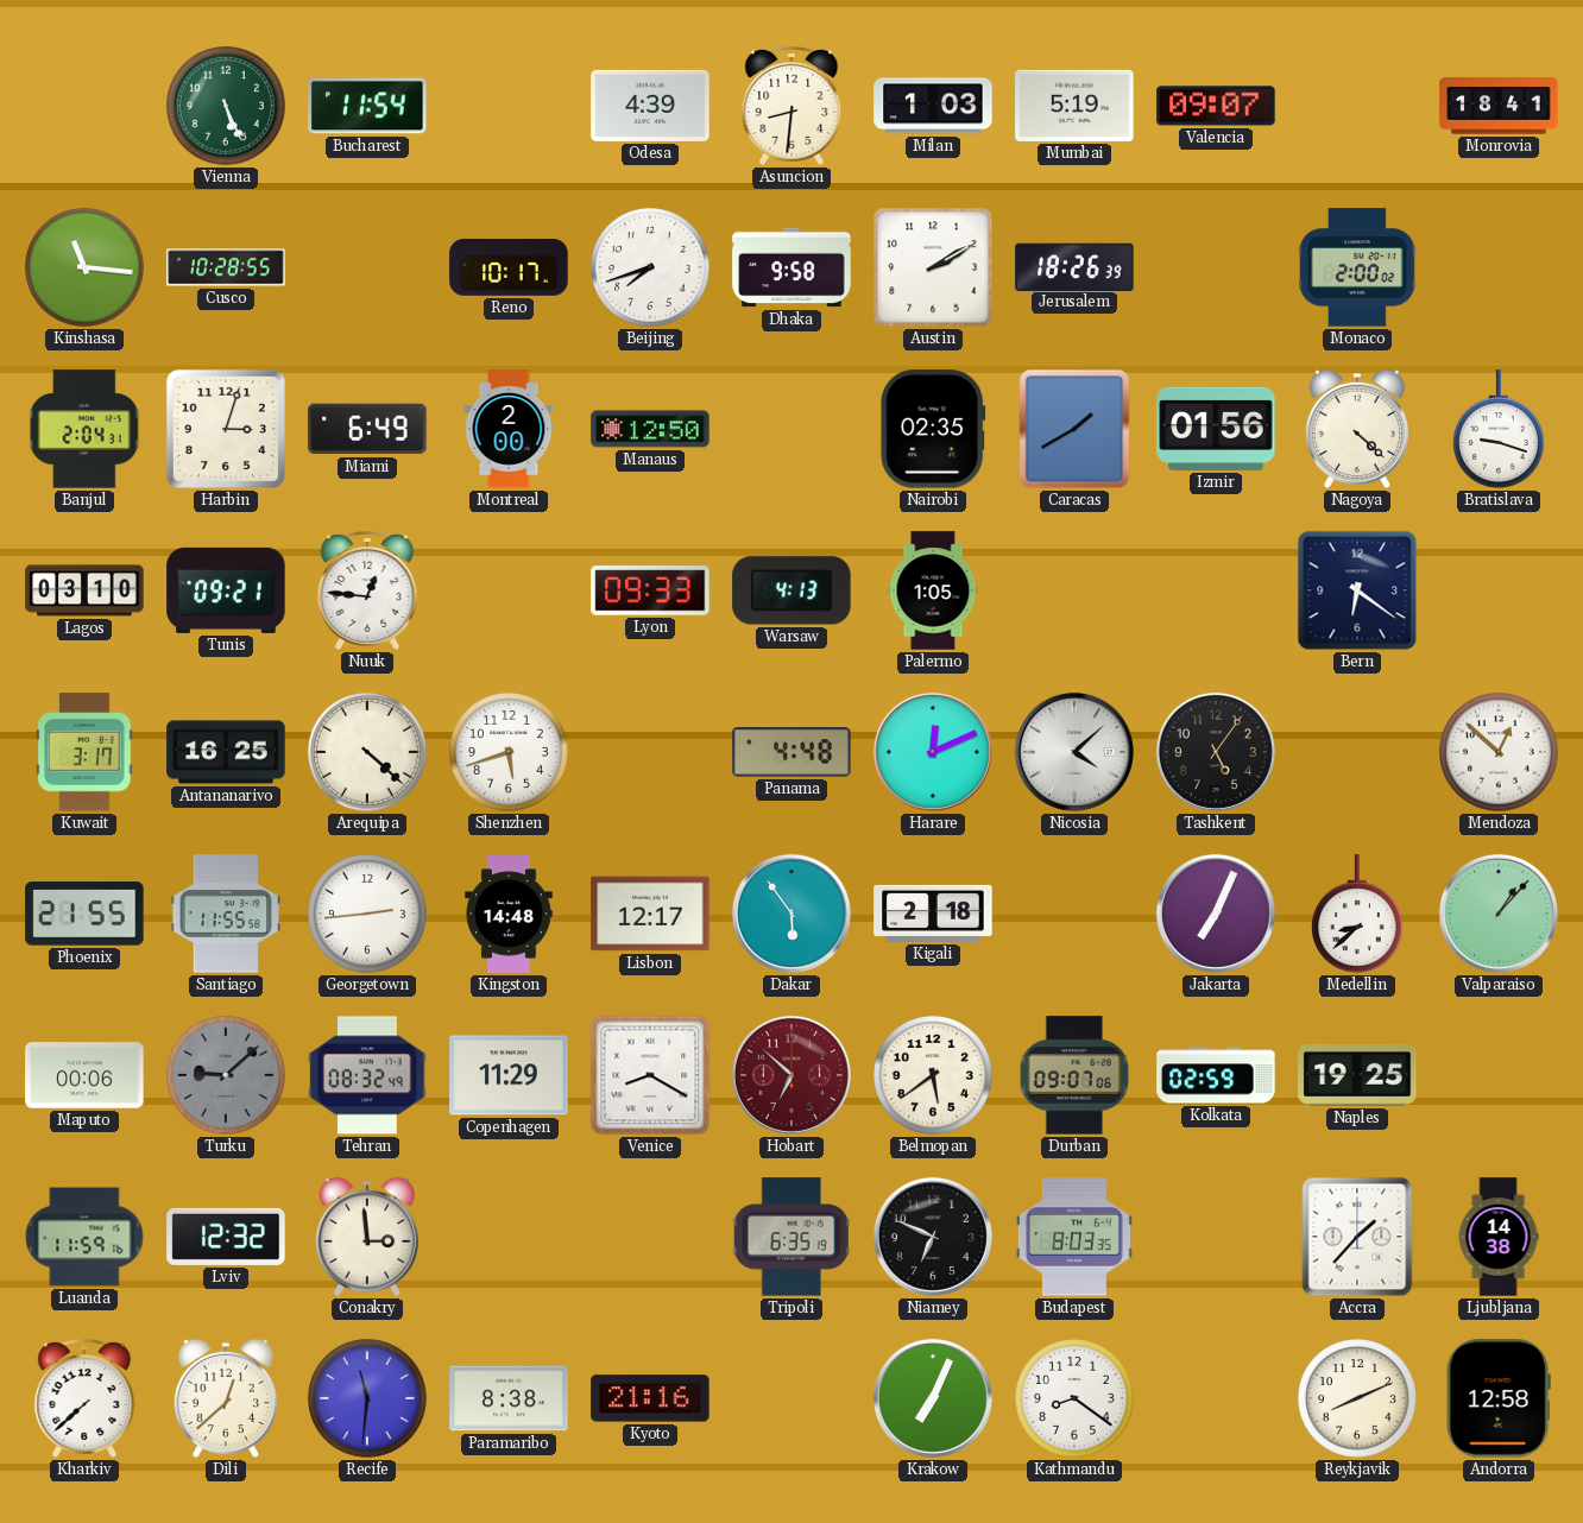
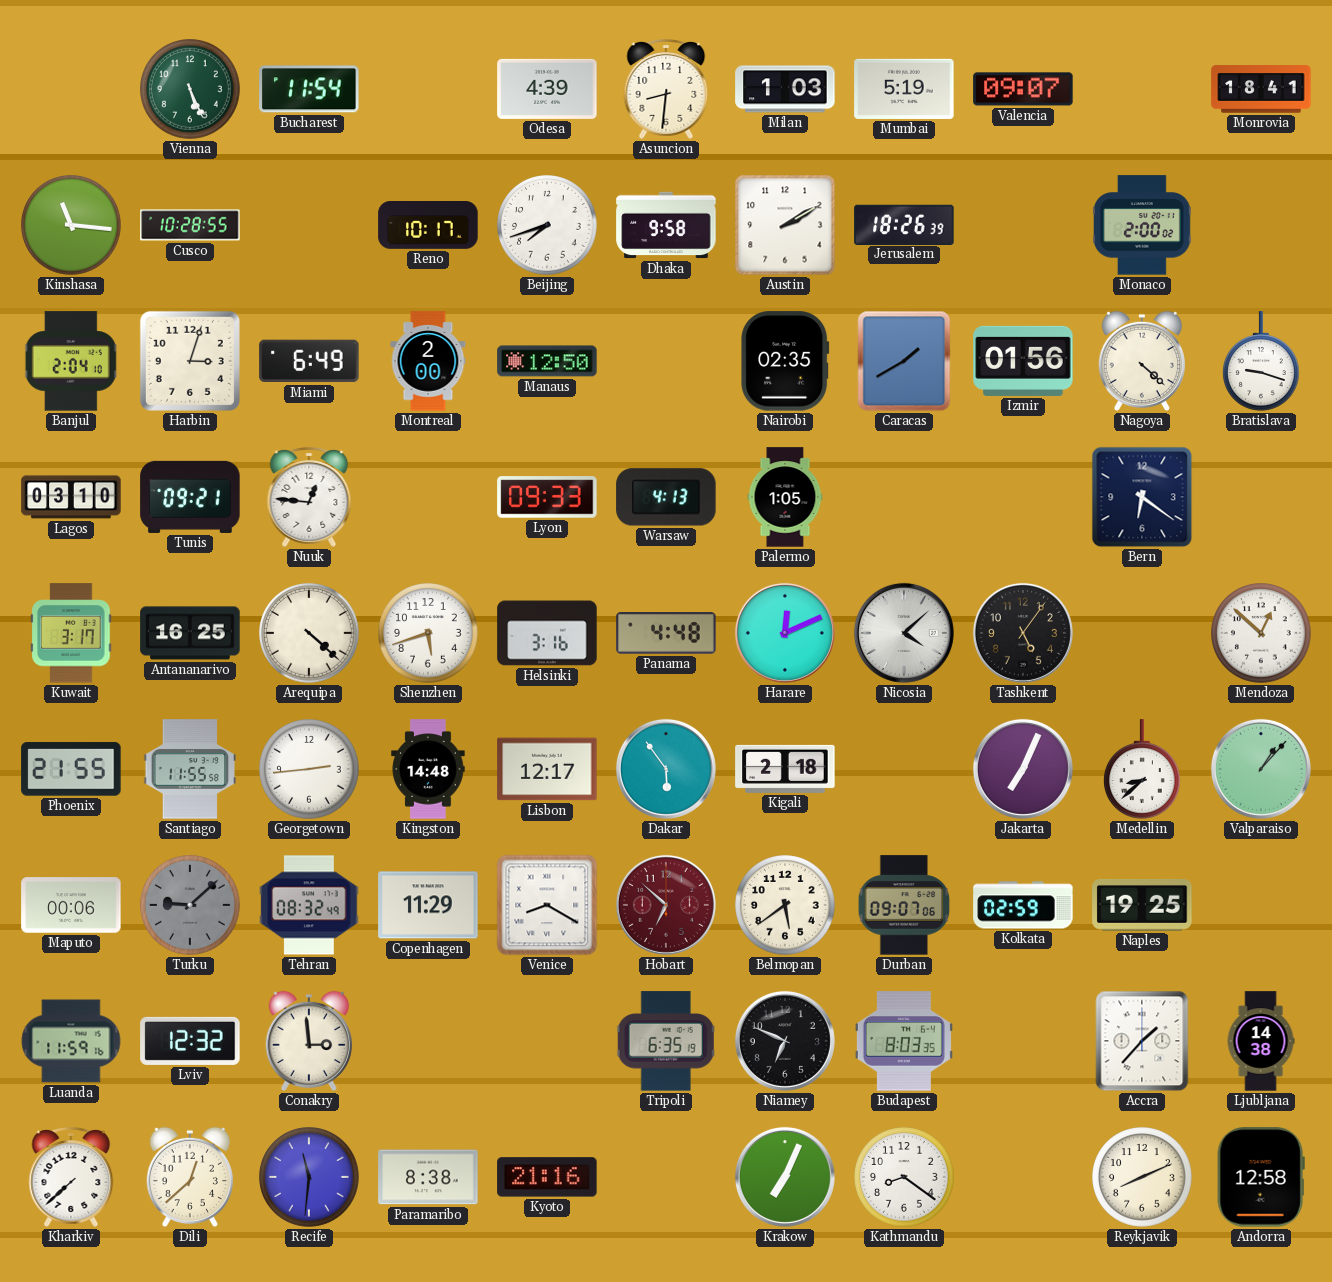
Banjul: 2:04:31 -> 2:04:10 (71, 361)
Helsinki: none -> 3:16 (547, 633)
